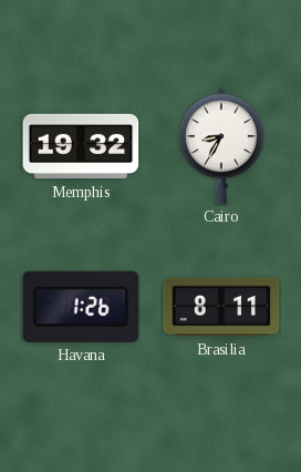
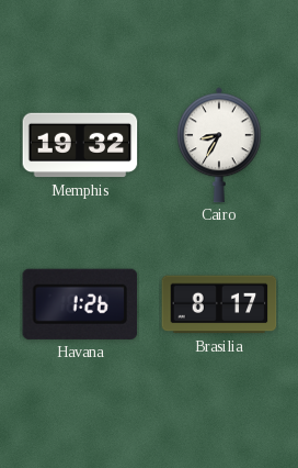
Brasilia: 8:11 -> 8:17 (219, 304)
